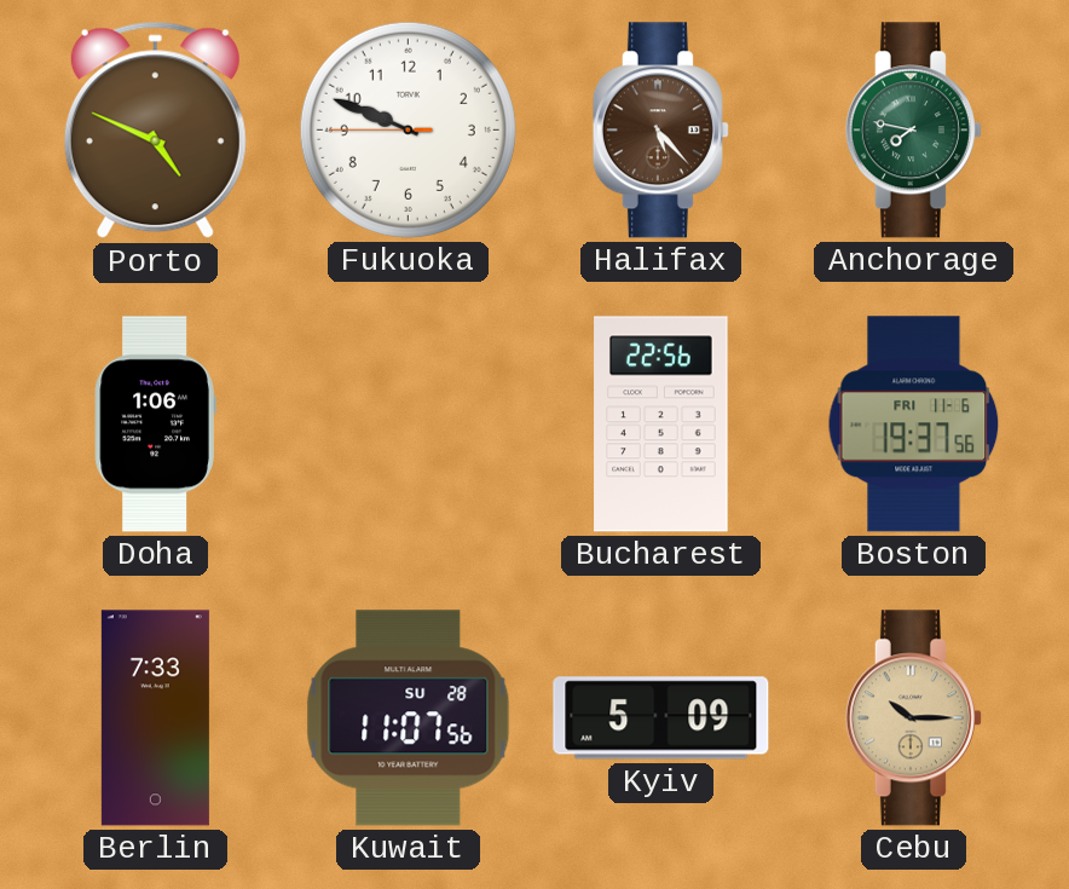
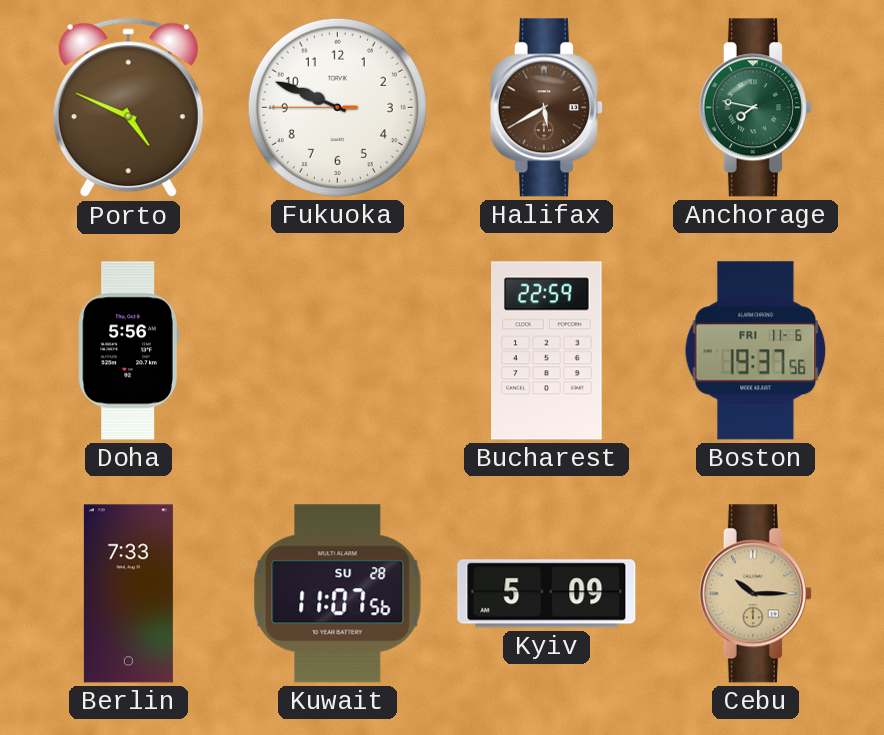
Halifax: 5:23 -> 5:40 (546, 108)
Doha: 1:06 -> 5:56 (128, 351)
Bucharest: 22:56 -> 22:59 (547, 351)
